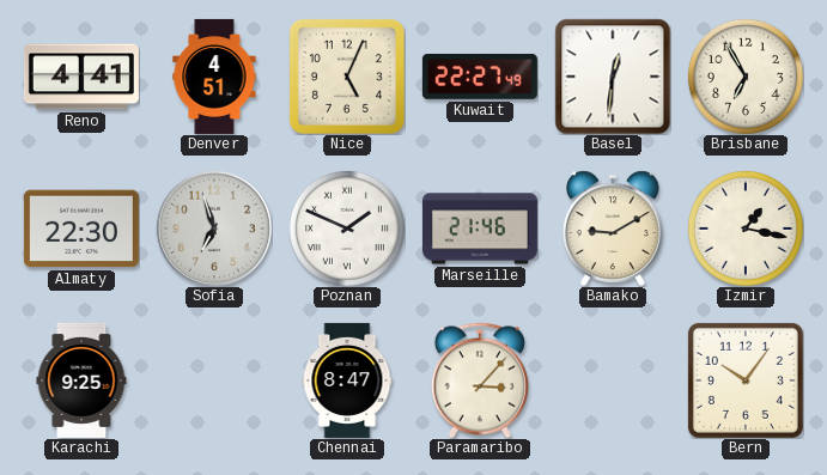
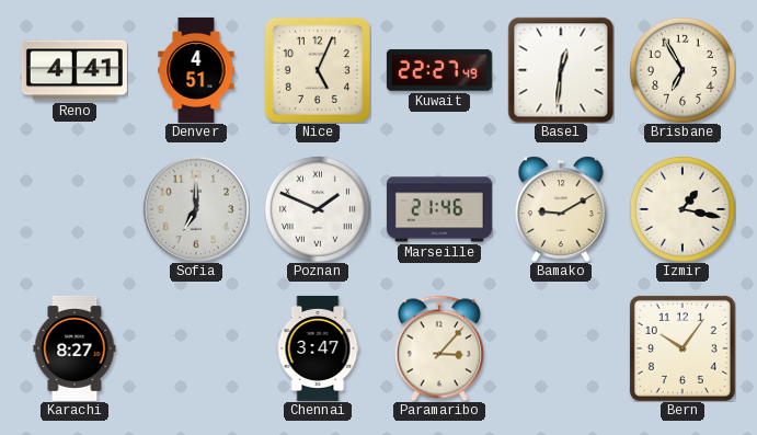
Almaty: 22:30 -> none (81, 229)
Sofia: 6:57 -> 7:00 (196, 209)
Karachi: 9:25 -> 8:27 (74, 348)
Chennai: 8:47 -> 3:47 (318, 348)
